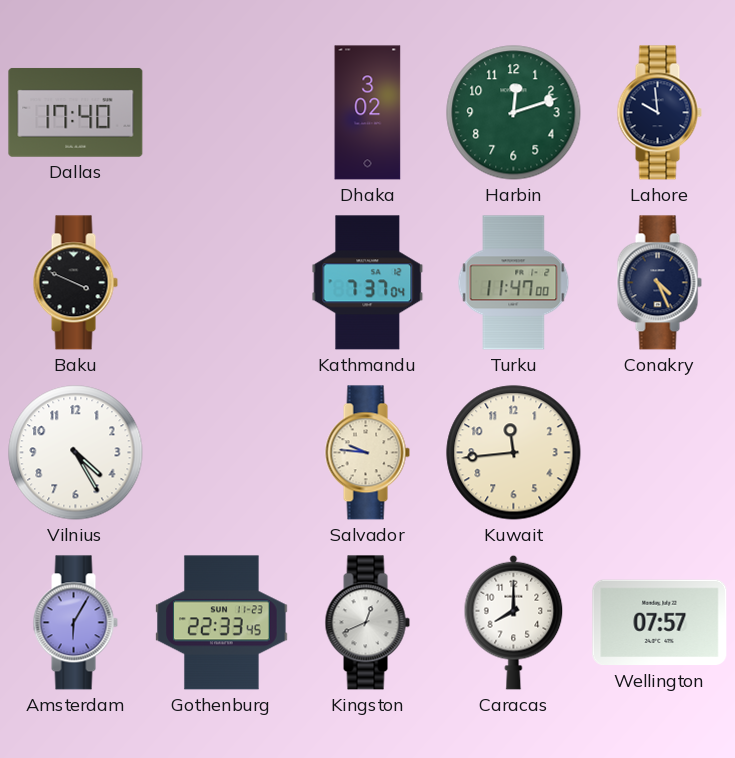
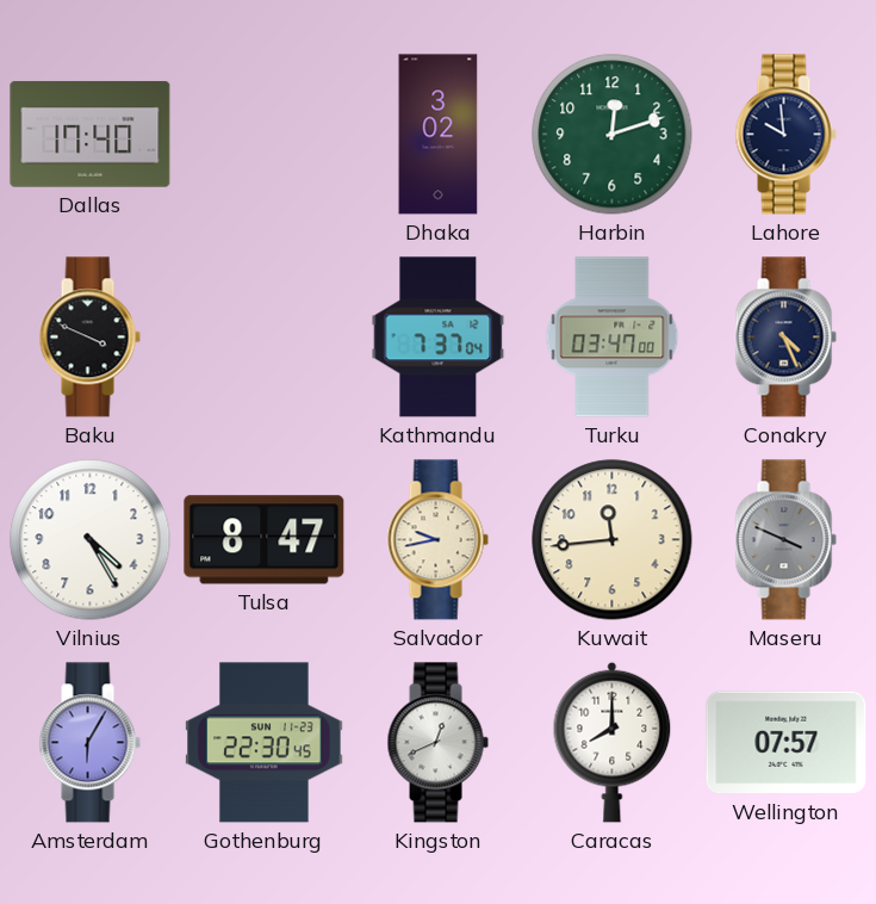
Turku: 11:47 -> 03:47 (613, 338)
Tulsa: none -> 8:47 (265, 540)
Salvador: 9:46 -> 9:43 (437, 540)
Maseru: none -> 3:49 (785, 540)
Gothenburg: 22:33 -> 22:30 (265, 743)
